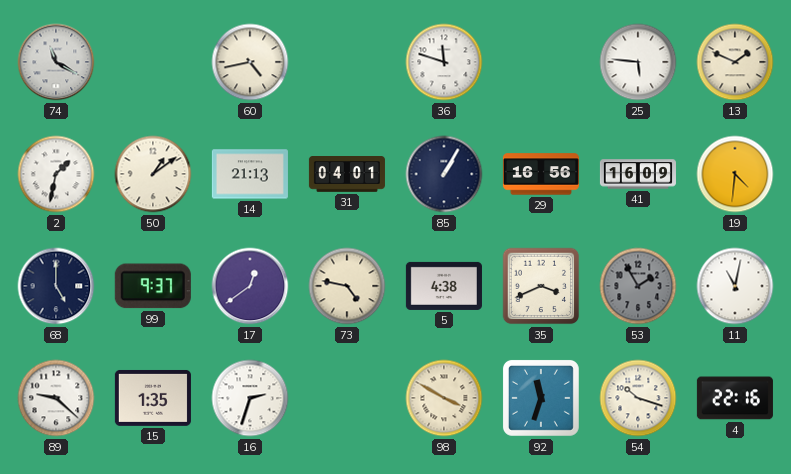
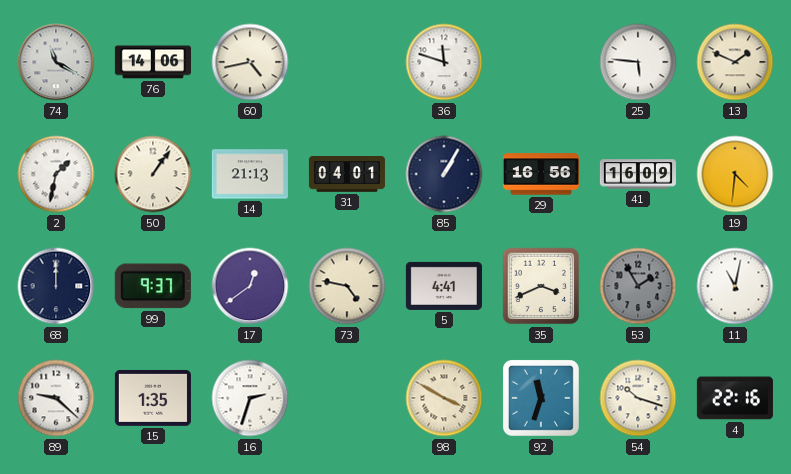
76: none -> 14:06 (153, 62)
50: 1:09 -> 1:06 (153, 174)
68: 5:00 -> 12:00 (56, 286)
5: 4:38 -> 4:41 (444, 286)
